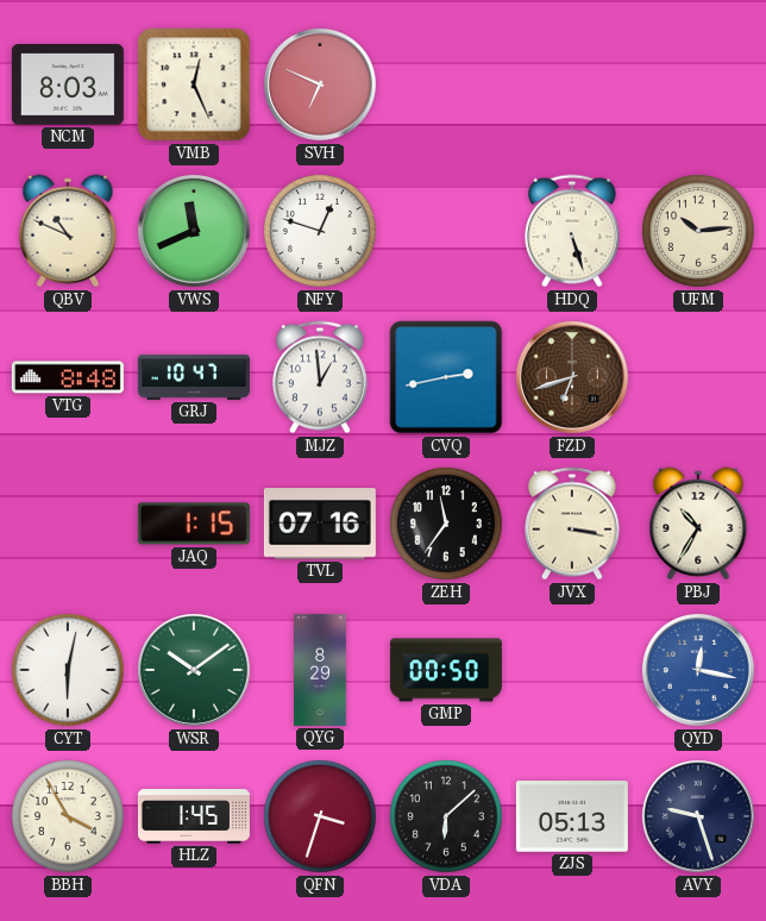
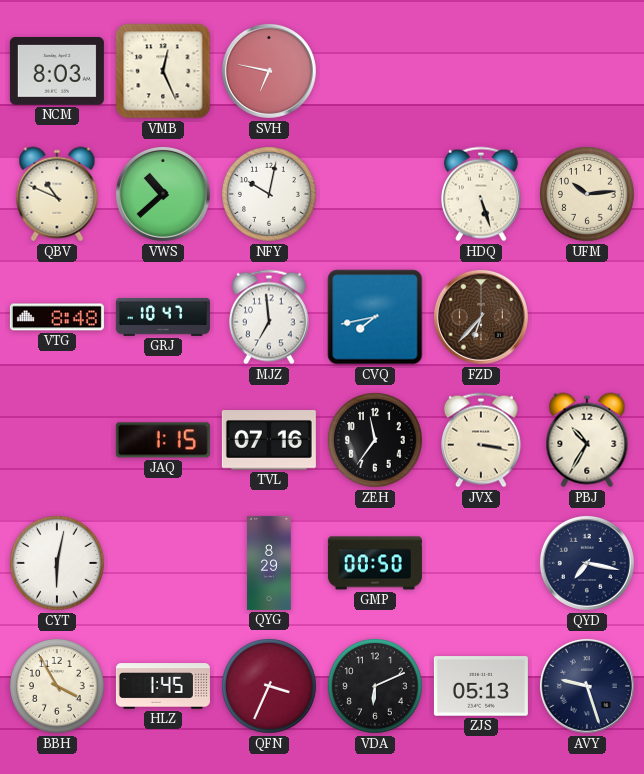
SVH: 6:49 -> 6:47 (269, 71)
VWS: 11:41 -> 10:38 (163, 194)
NFY: 12:48 -> 10:02 (270, 195)
MJZ: 12:59 -> 6:59 (270, 317)
CVQ: 2:43 -> 7:43 (375, 317)
FZD: 6:42 -> 6:37 (481, 317)
WSR: 10:09 -> none (194, 670)
QYD: 12:17 -> 7:17 (587, 563)
QYD dial: blue -> navy (587, 563)
QFN: 3:33 -> 3:34 (270, 687)
VDA: 6:08 -> 6:11 (376, 687)
